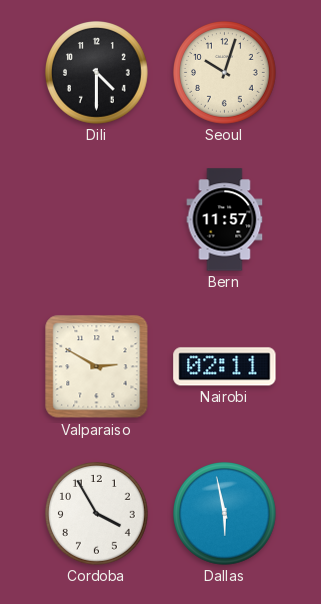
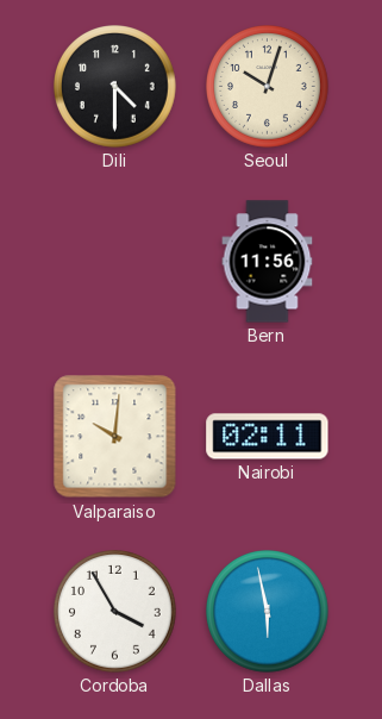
Bern: 11:57 -> 11:56 (268, 262)
Valparaiso: 2:50 -> 10:01 (115, 437)
